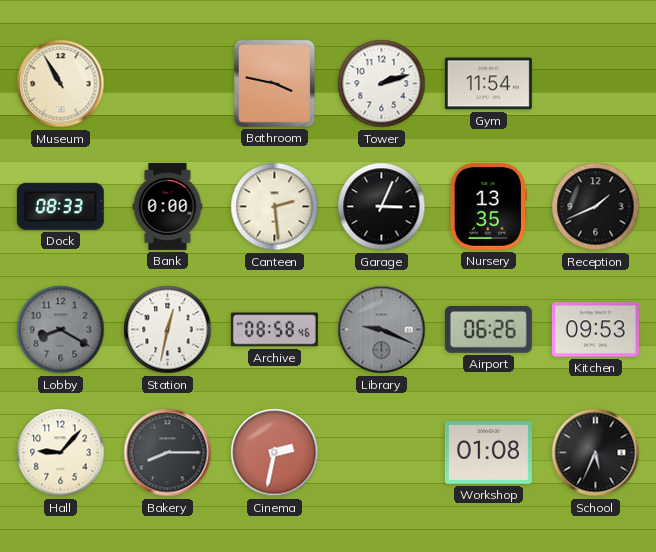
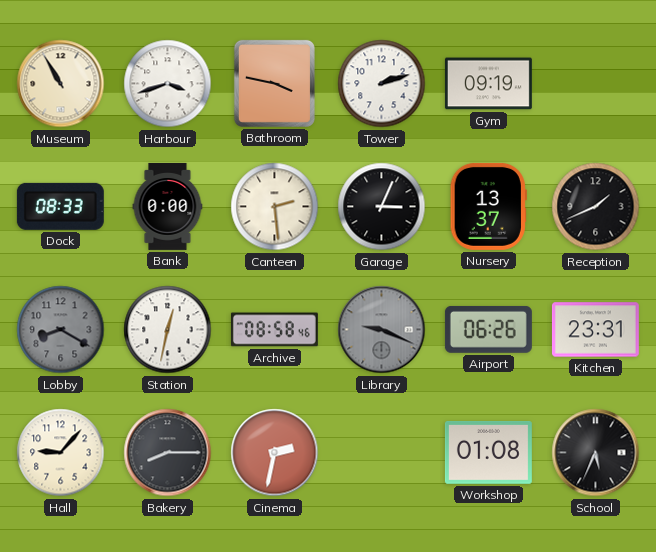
Harbour: none -> 3:42 (168, 84)
Gym: 11:54 -> 09:19 (488, 84)
Nursery: 13:35 -> 13:37 (488, 206)
Kitchen: 09:53 -> 23:31 (595, 330)
